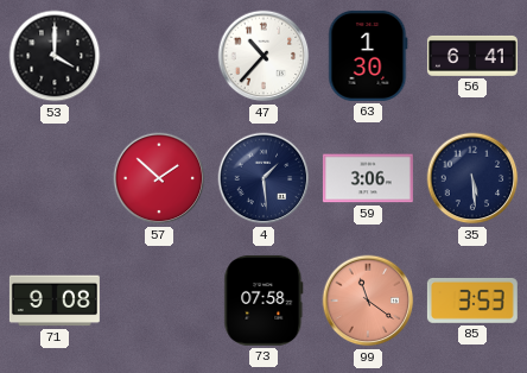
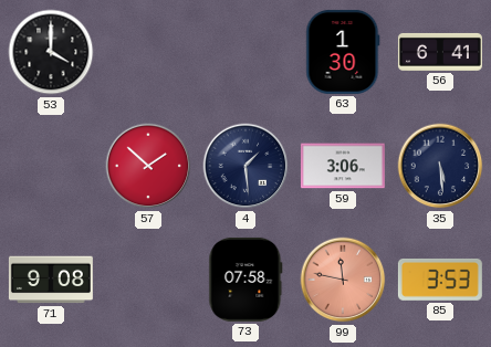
47: 10:37 -> none (263, 56)
99: 11:21 -> 11:47 (343, 280)
